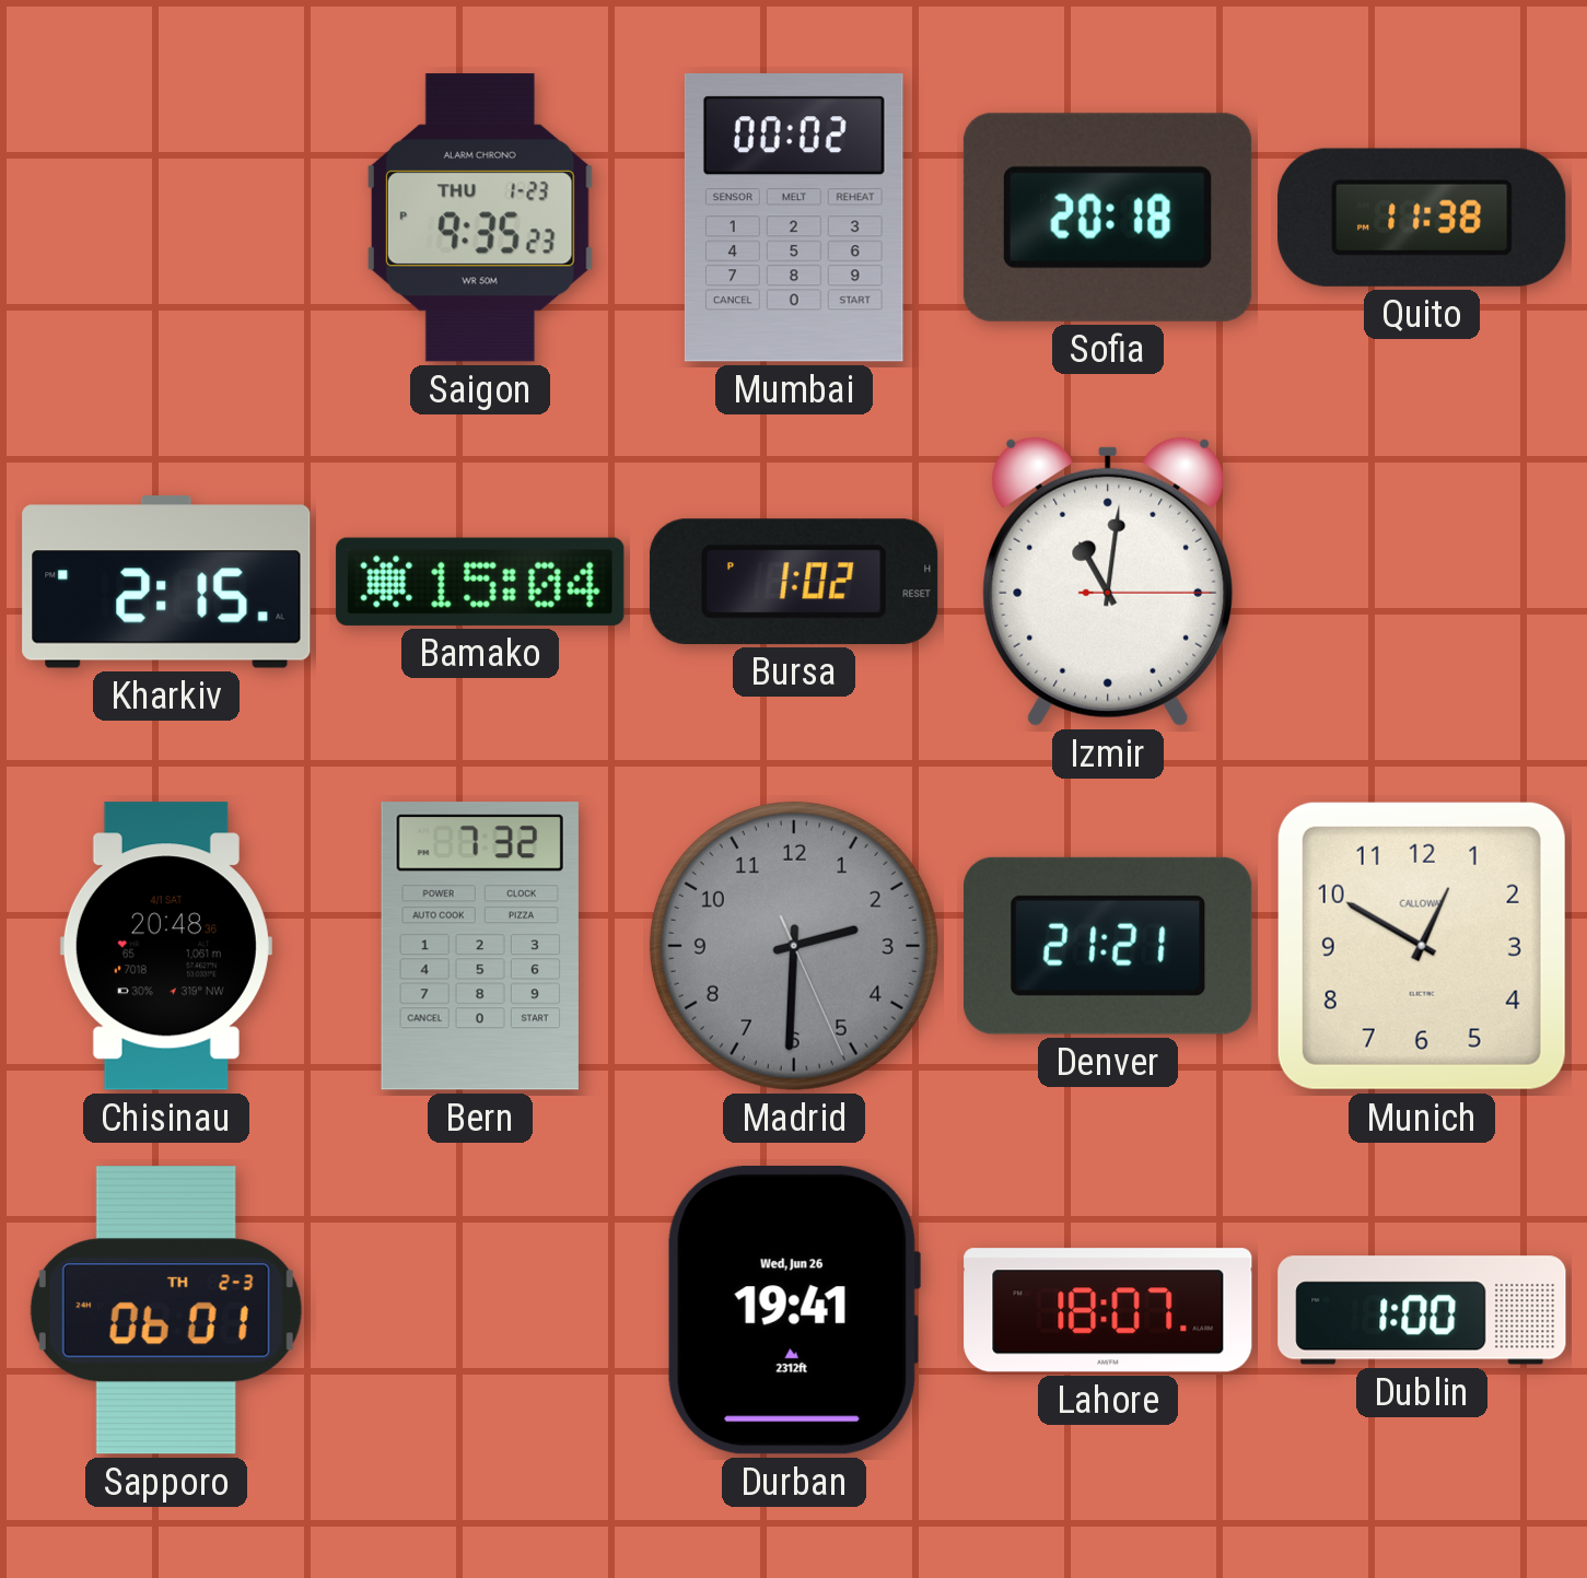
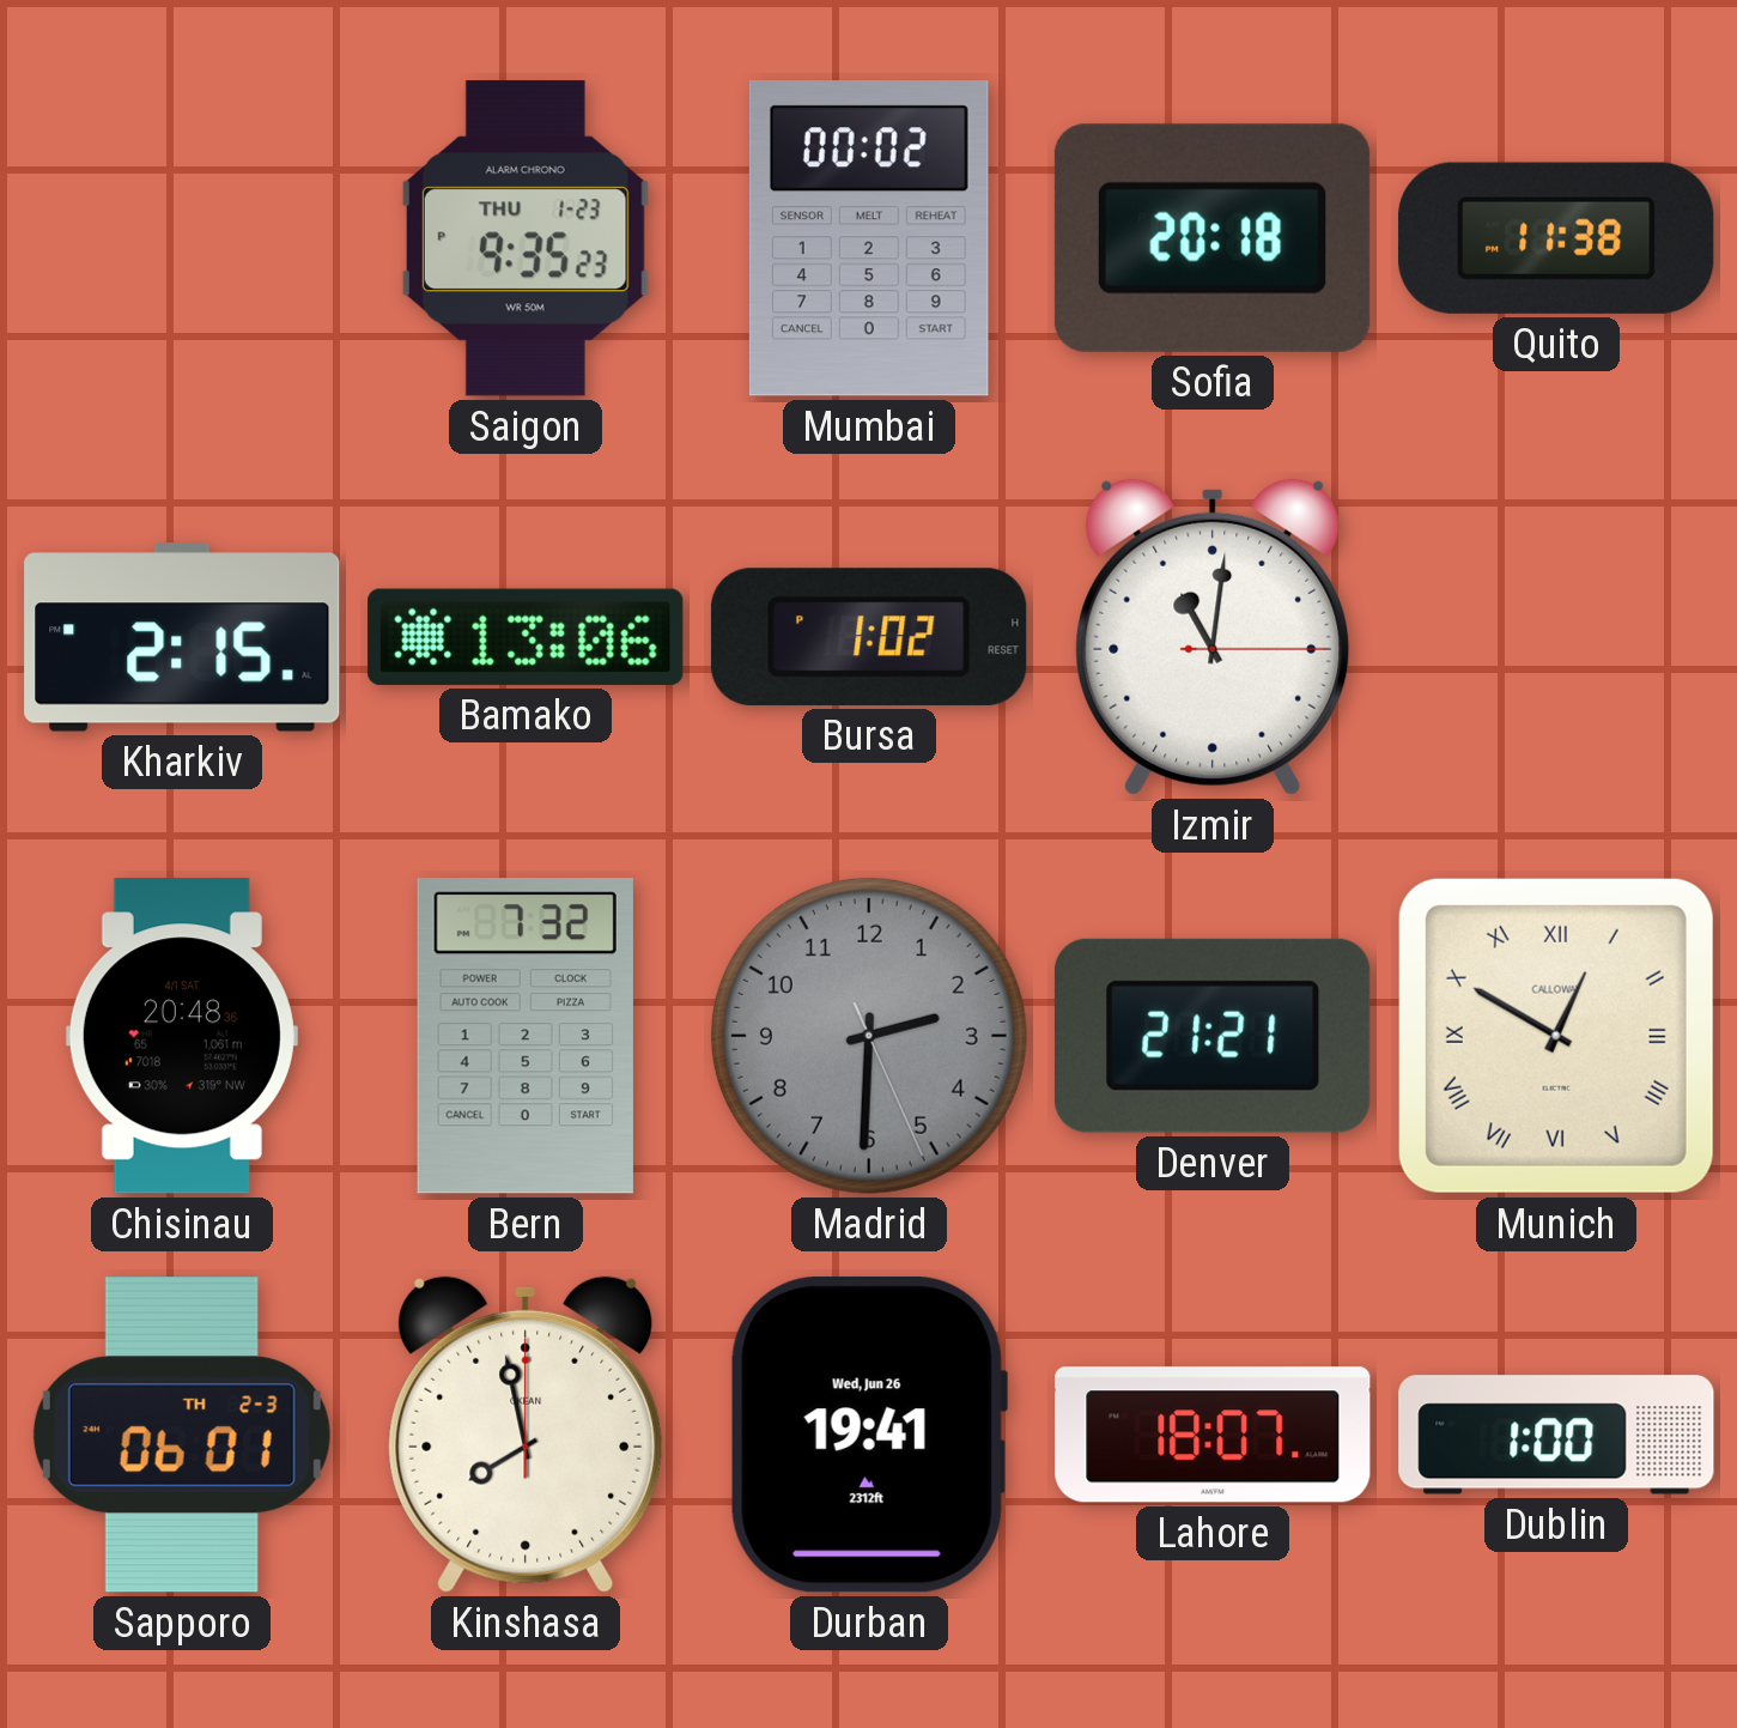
Bamako: 15:04 -> 13:06 (526, 637)
Munich numerals: Arabic -> Roman (1556, 1036)
Kinshasa: none -> 7:58 (526, 1435)
